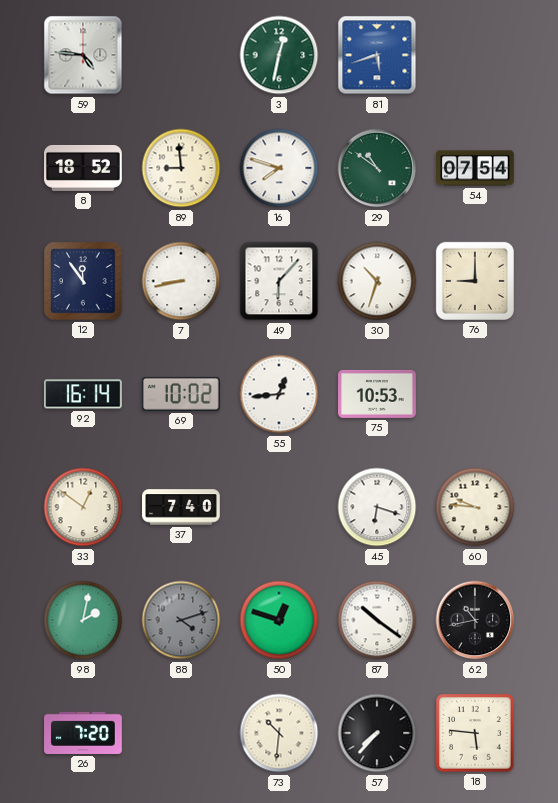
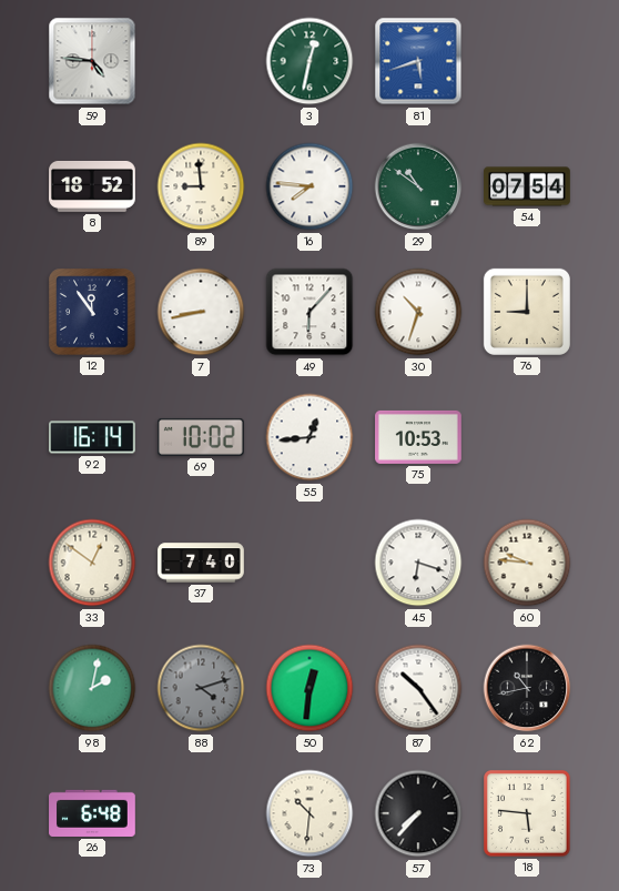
16: 7:48 -> 7:46 (309, 186)
50: 12:48 -> 12:31 (309, 688)
87: 10:21 -> 10:24 (418, 688)
26: 7:20 -> 6:48 (92, 813)
